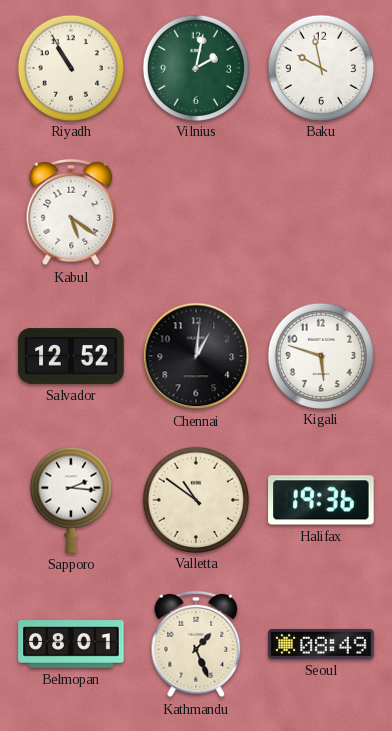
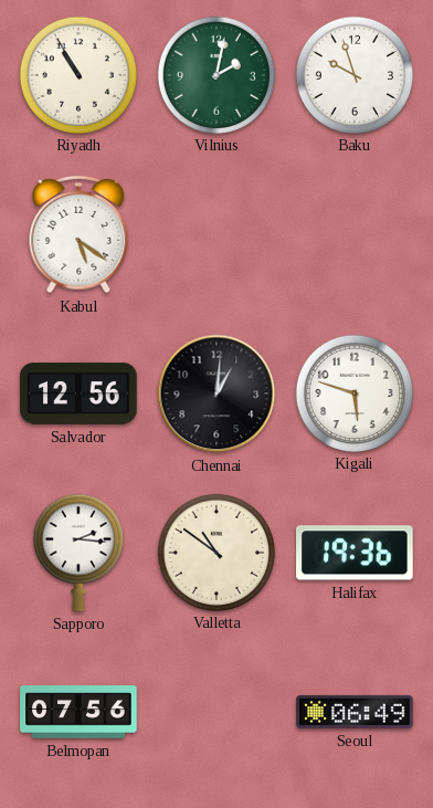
Baku: 9:58 -> 9:57 (353, 74)
Salvador: 12:52 -> 12:56 (78, 393)
Belmopan: 08:01 -> 07:56 (78, 712)
Kathmandu: 1:26 -> none (196, 644)
Seoul: 08:49 -> 06:49 (355, 712)
